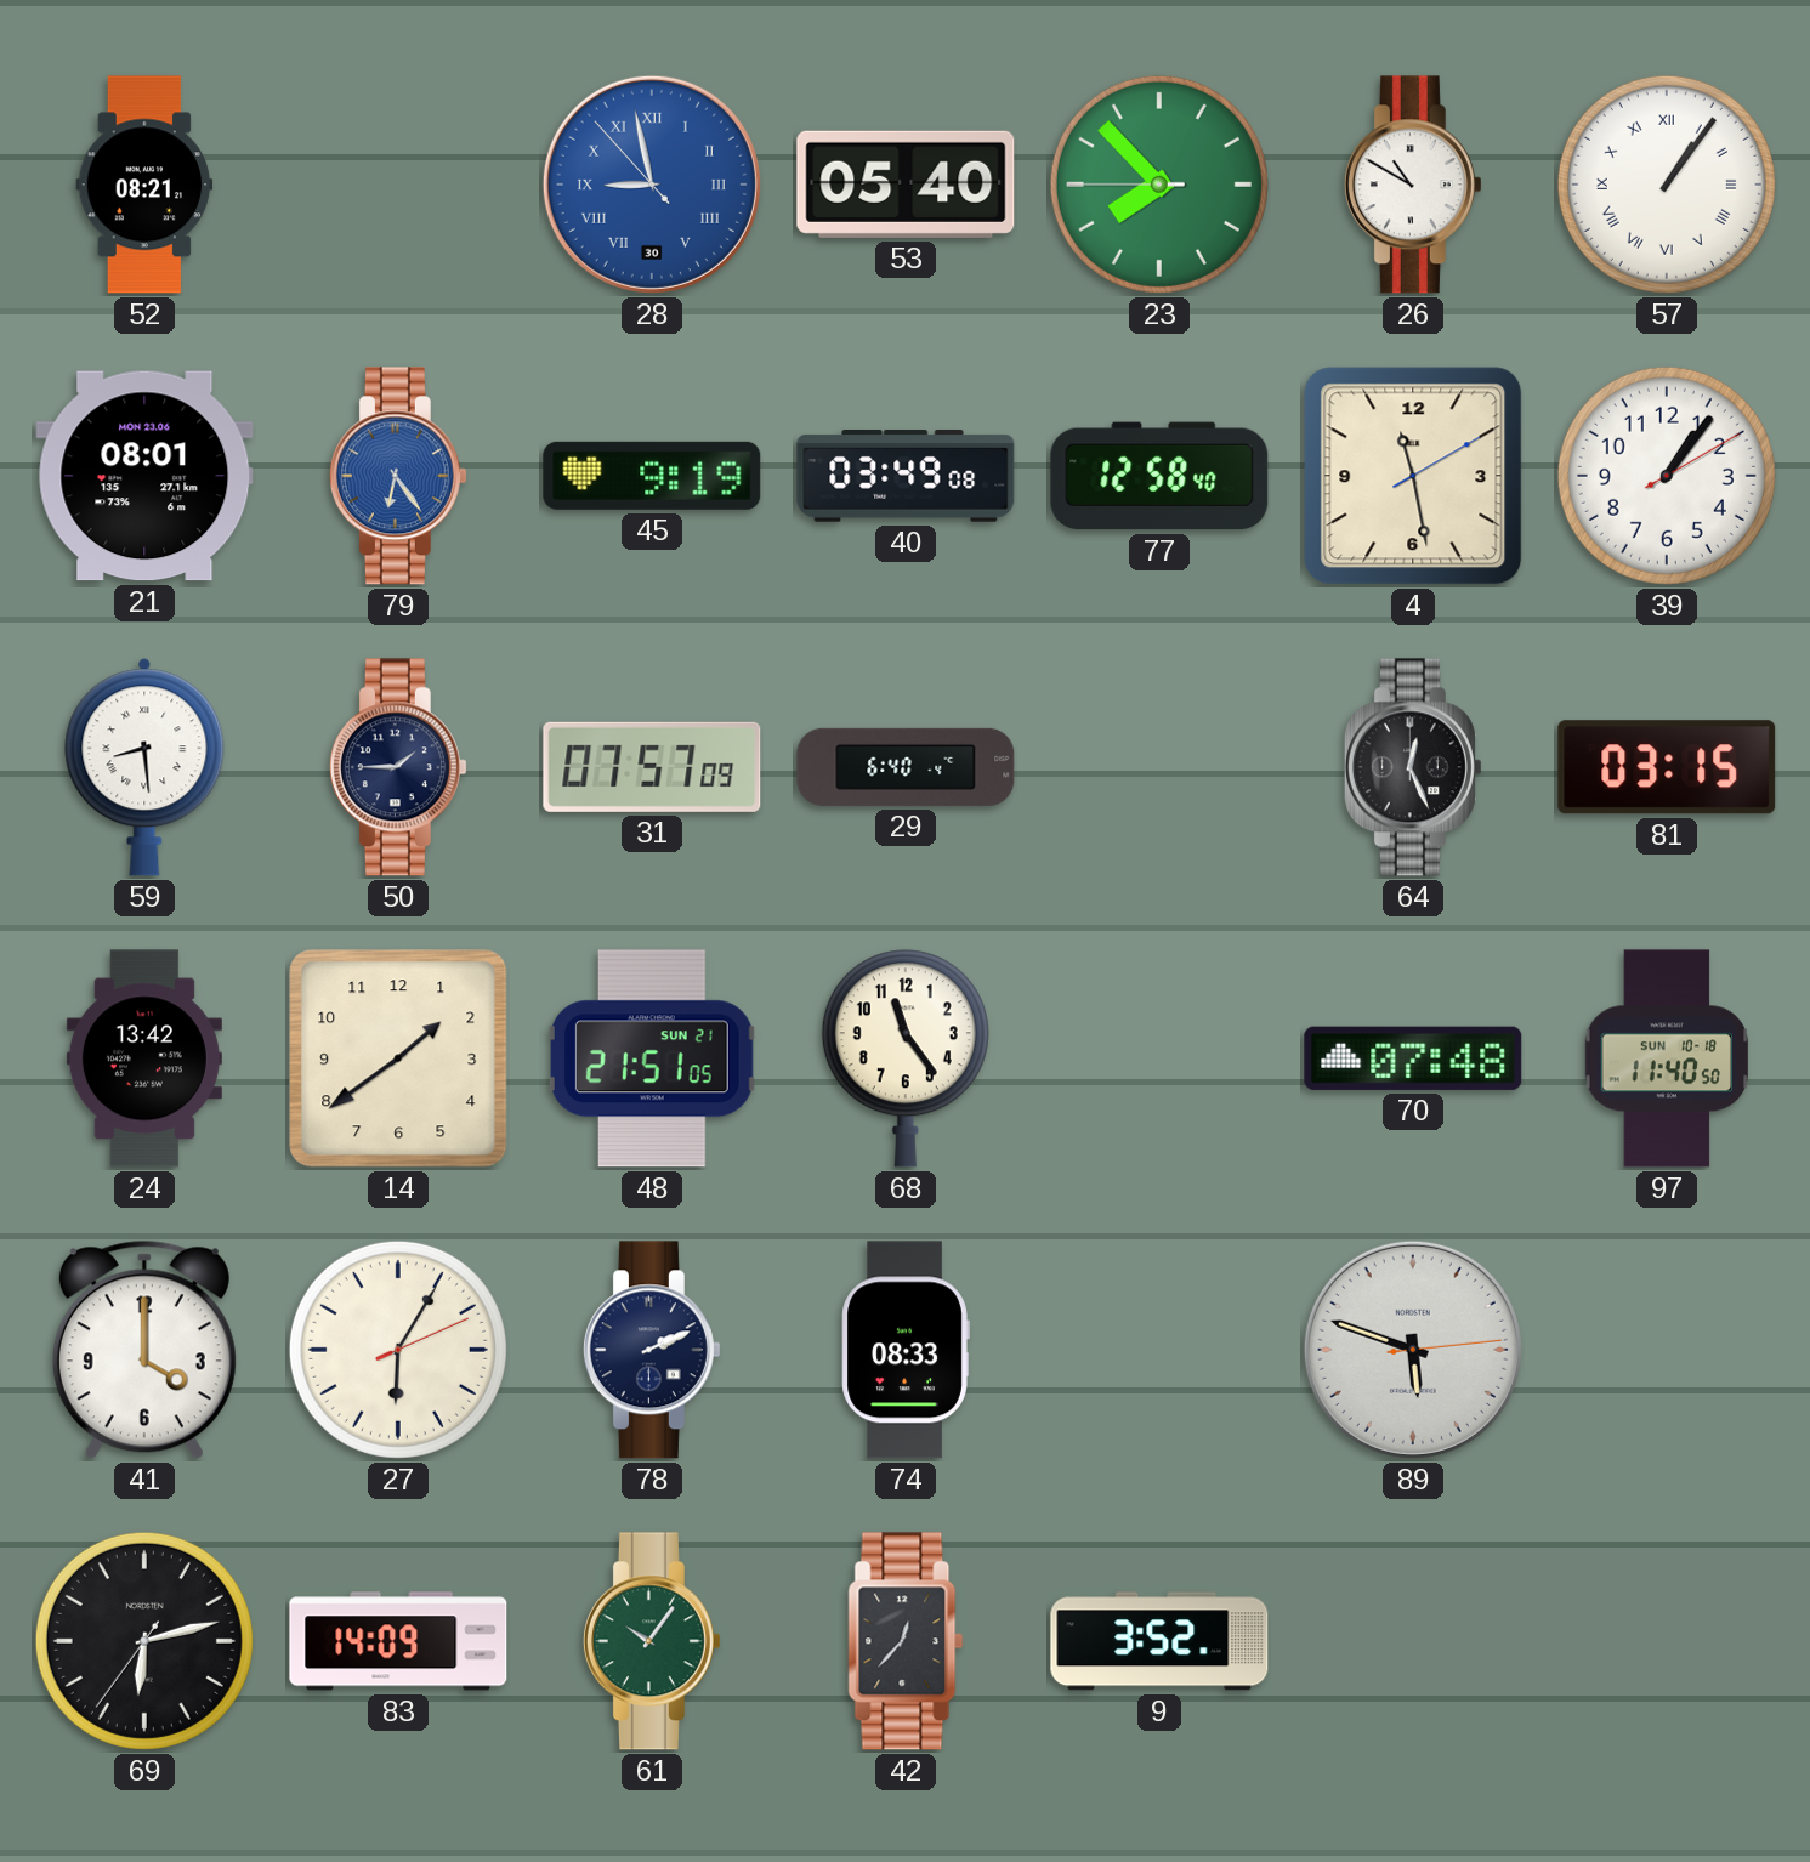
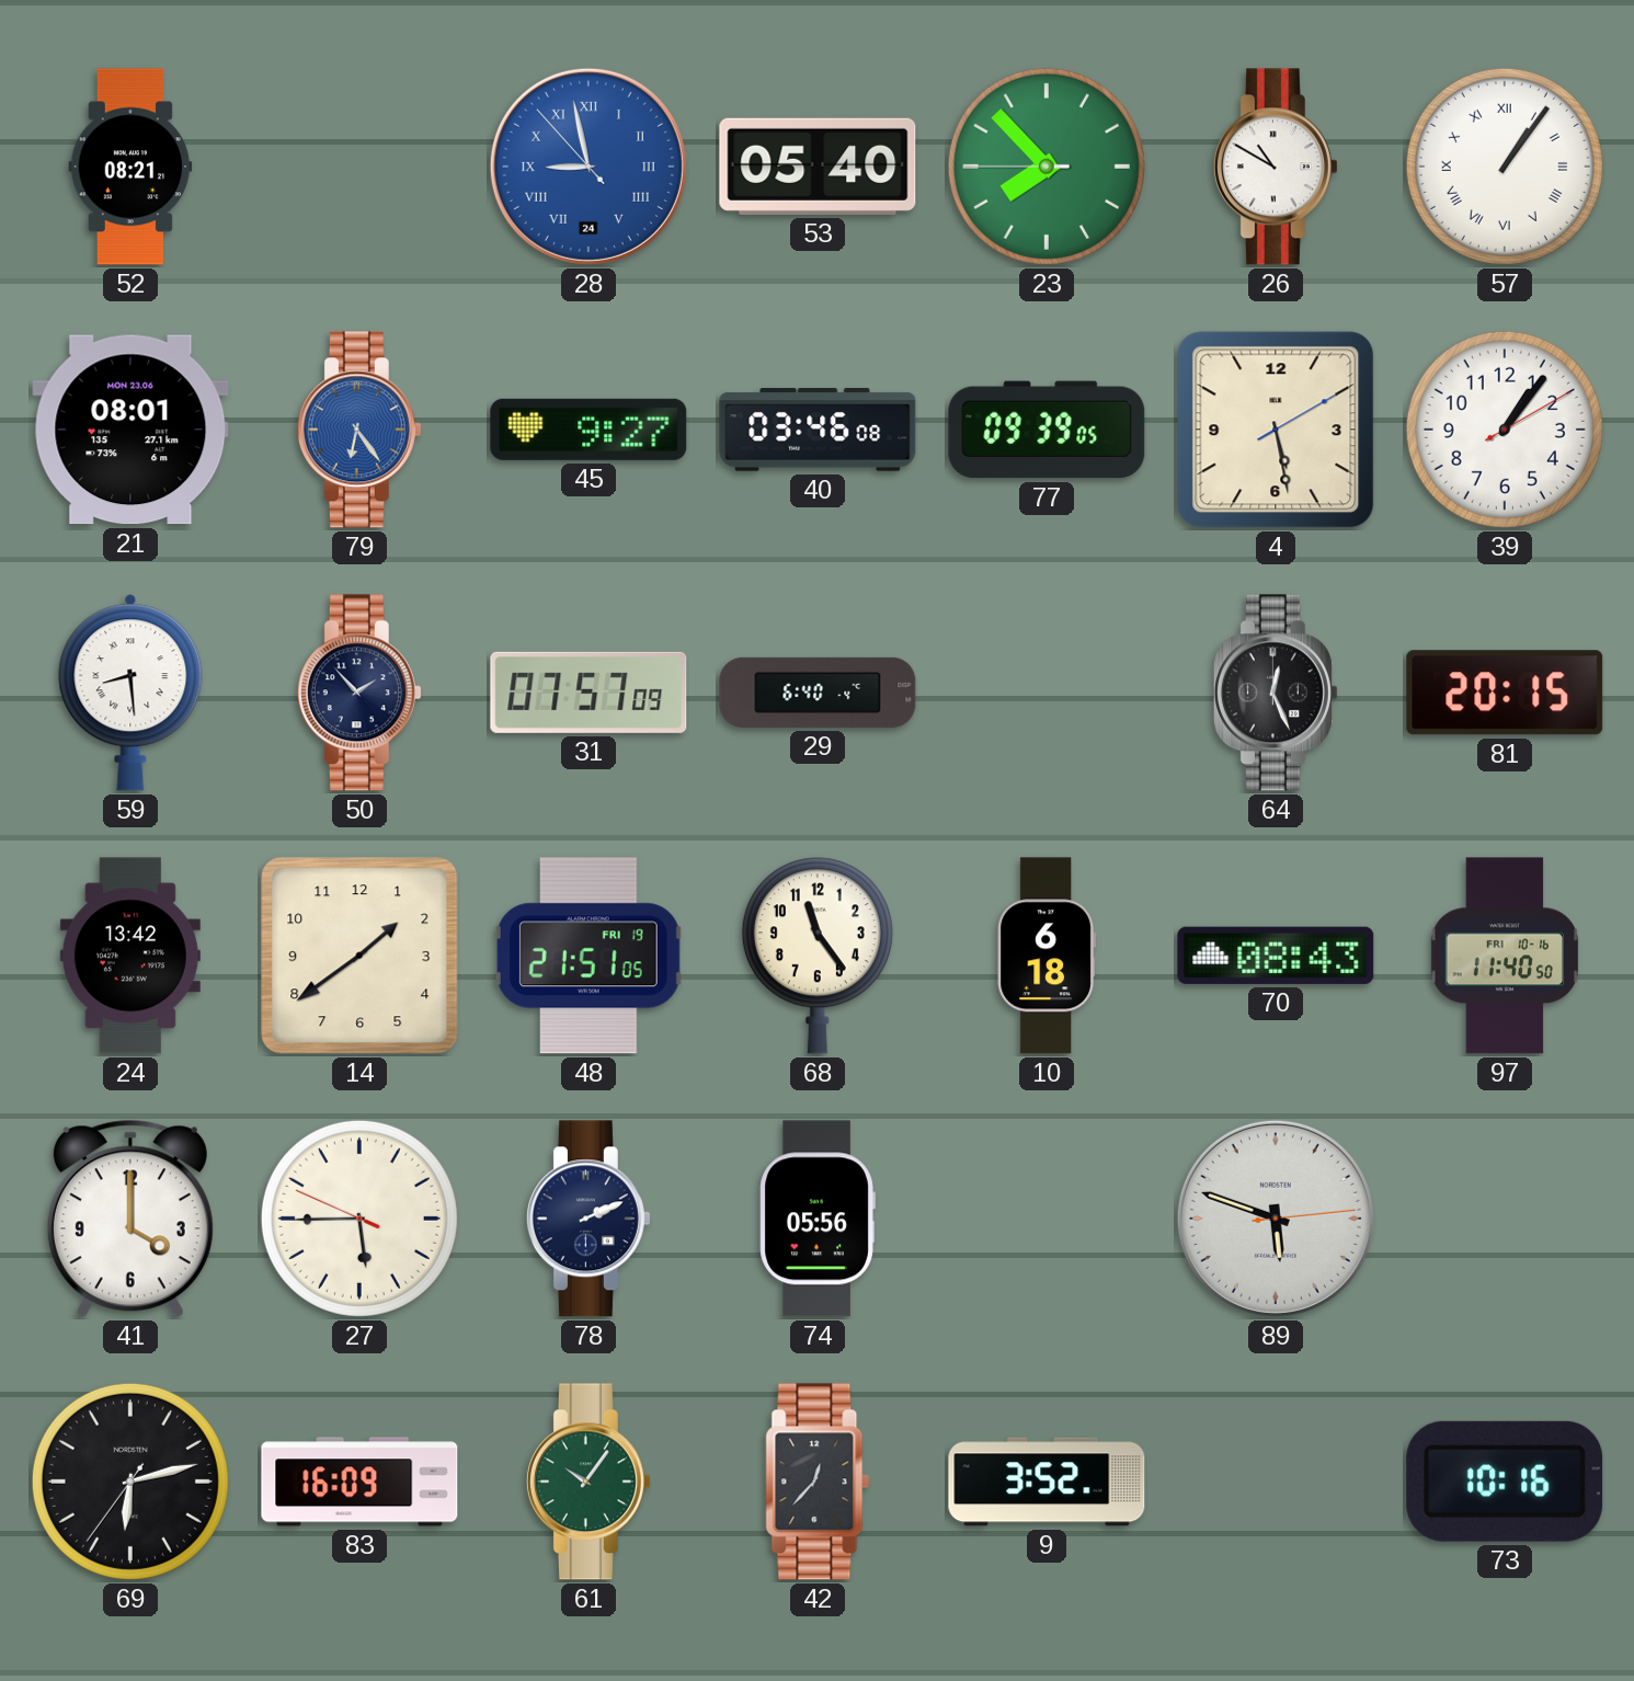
28 date: 30 -> 24 (589, 167)
45: 9:19 -> 9:27 (589, 430)
40: 03:49 -> 03:46 (818, 431)
77: 12:58 -> 09:39 (1047, 430)
4: 11:28 -> 5:28 (1276, 430)
50: 1:45 -> 1:53 (359, 693)
81: 03:15 -> 20:15 (1505, 693)
48 date: SUN 21 -> FRI 19 (589, 956)
10: none -> 6:18 (1047, 956)
70: 07:48 -> 08:43 (1276, 956)
97 date: SUN 10-18 -> FRI 10-16 (1504, 956)
27: 6:05 -> 5:44 (359, 1219)
74: 08:33 -> 05:56 (818, 1219)
83: 14:09 -> 16:09 (359, 1482)
73: none -> 10:16 (1505, 1482)
